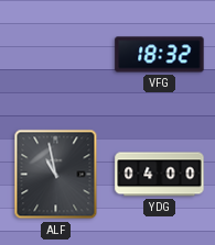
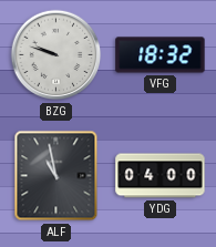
BZG: none -> 9:48 (56, 55)
